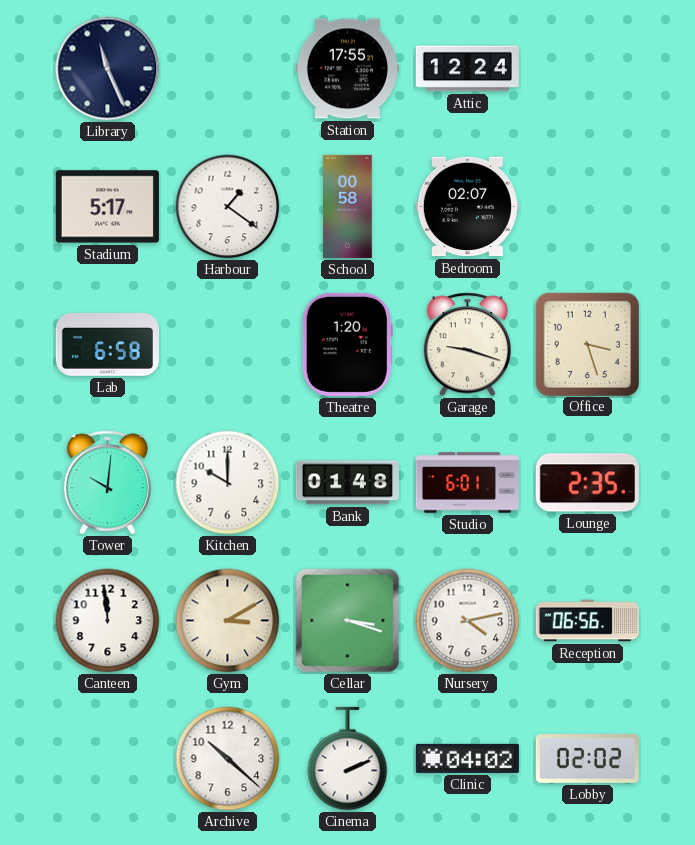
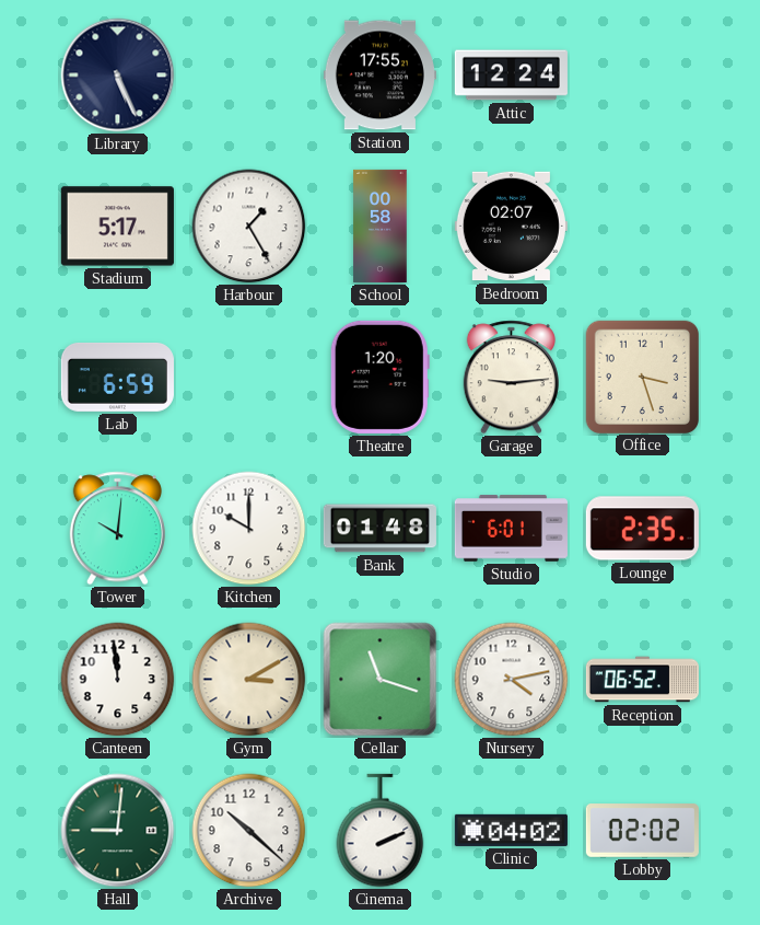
Library: 11:26 -> 5:26 (118, 76)
Harbour: 1:21 -> 1:25 (249, 227)
Lab: 6:58 -> 6:59 (117, 378)
Garage: 9:18 -> 9:14 (511, 378)
Cellar: 3:18 -> 11:18 (381, 680)
Reception: 06:56 -> 06:52 (642, 680)
Hall: none -> 9:01 (118, 831)
